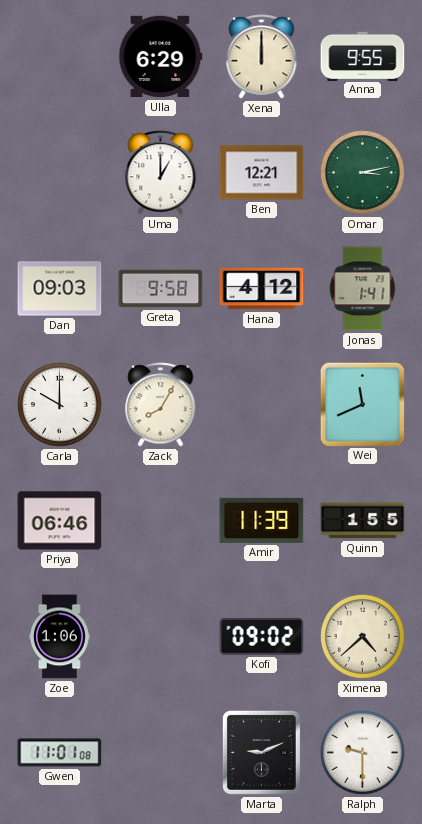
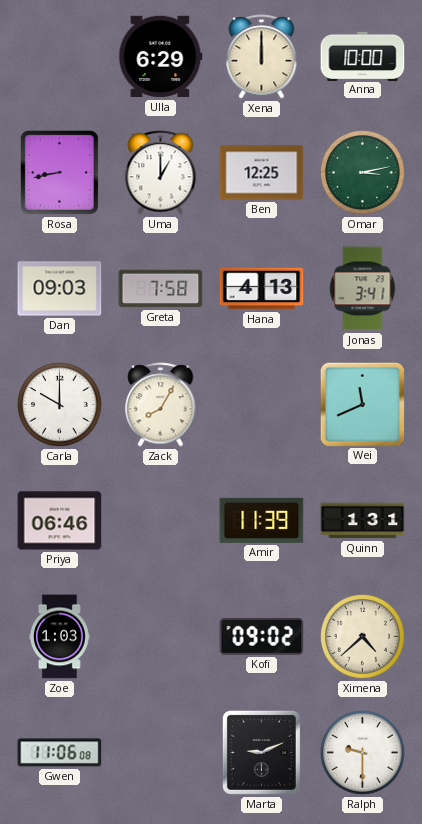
Anna: 9:55 -> 10:00 (363, 56)
Rosa: none -> 8:43 (59, 172)
Ben: 12:21 -> 12:25 (262, 173)
Greta: 9:58 -> 7:58 (161, 289)
Hana: 4:12 -> 4:13 (262, 289)
Jonas: 1:41 -> 3:41 (363, 289)
Quinn: 1:55 -> 1:31 (363, 521)
Zoe: 1:06 -> 1:03 (60, 637)
Gwen: 11:01 -> 11:06 (60, 753)
